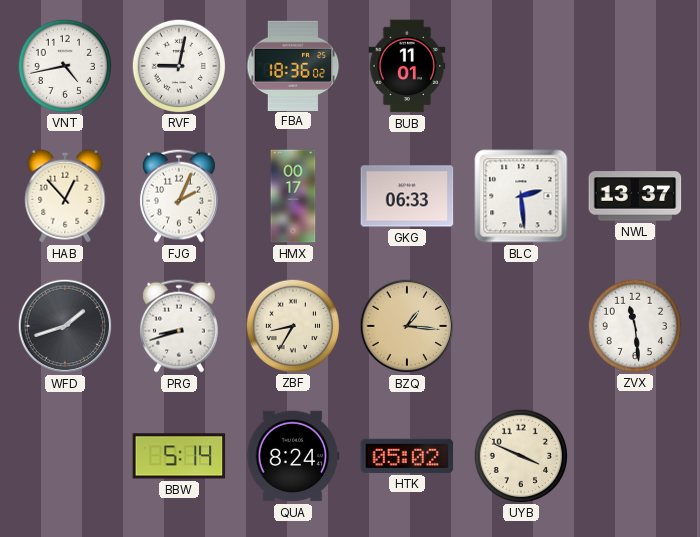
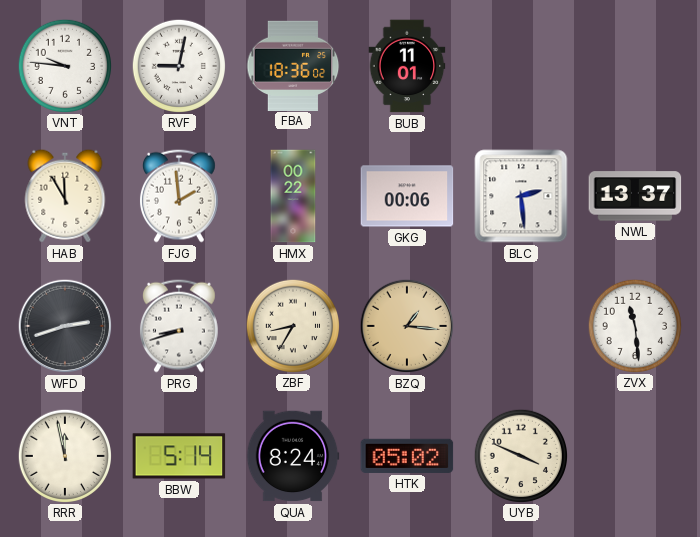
VNT: 4:43 -> 9:46 (64, 65)
HAB: 12:53 -> 11:55 (65, 196)
FJG: 2:04 -> 1:59 (179, 196)
HMX: 00:17 -> 00:22 (293, 196)
GKG: 06:33 -> 00:06 (407, 196)
WFD: 1:42 -> 2:42 (65, 326)
RRR: none -> 11:58 (64, 455)
